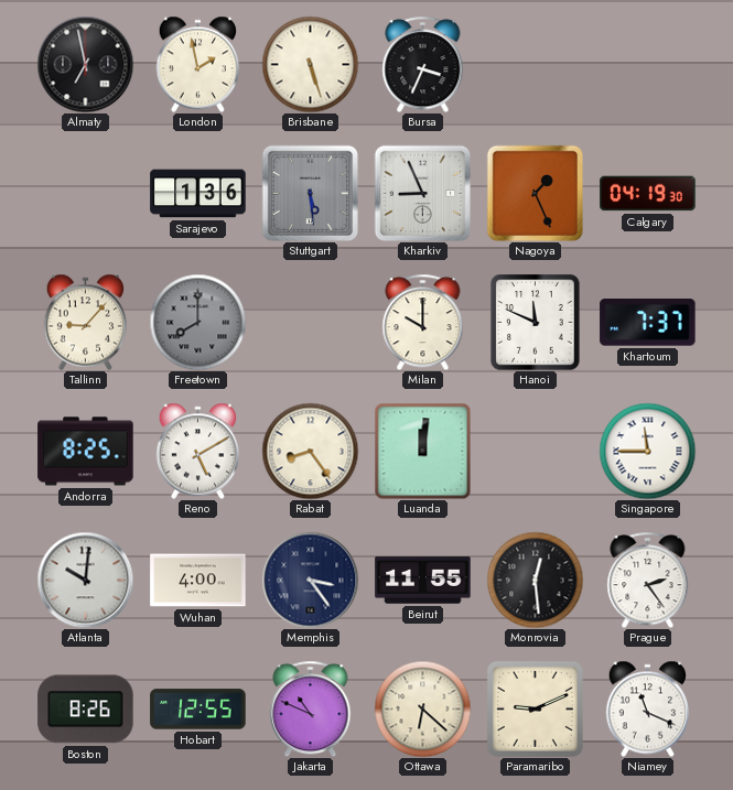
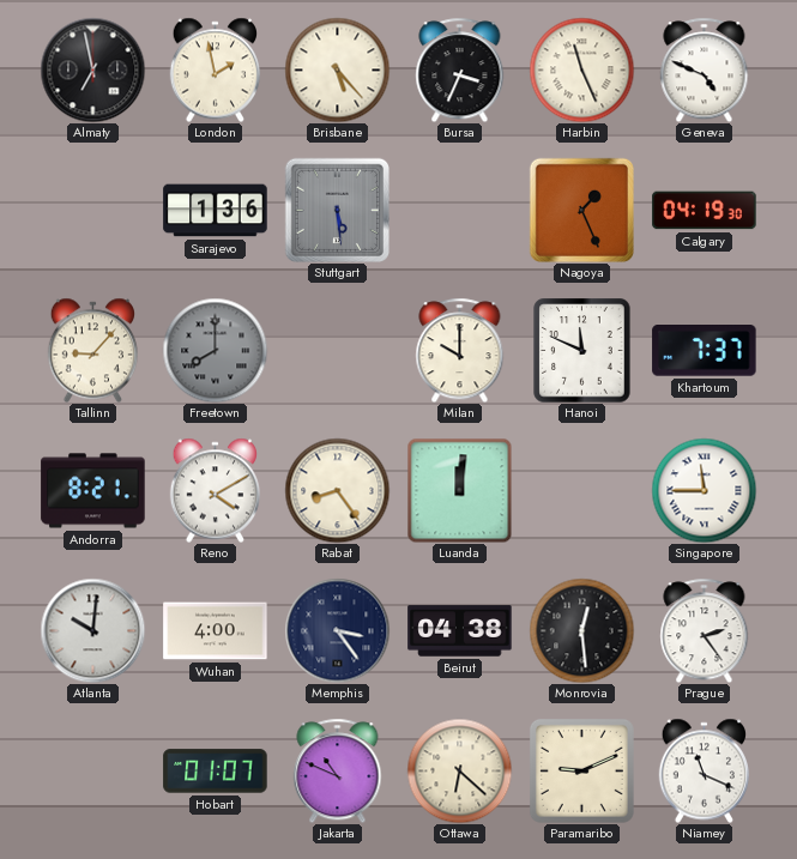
Brisbane: 5:27 -> 5:23 (337, 69)
Harbin: none -> 11:26 (581, 69)
Geneva: none -> 4:49 (705, 69)
Kharkiv: 8:56 -> none (422, 193)
Andorra: 8:25 -> 8:21 (93, 491)
Reno: 5:10 -> 4:10 (216, 490)
Beirut: 11:55 -> 04:38 (460, 631)
Boston: 8:26 -> none (86, 710)
Hobart: 12:55 -> 01:07 (216, 772)
